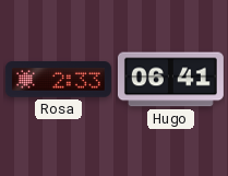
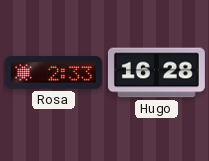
Hugo: 06:41 -> 16:28 (156, 73)
